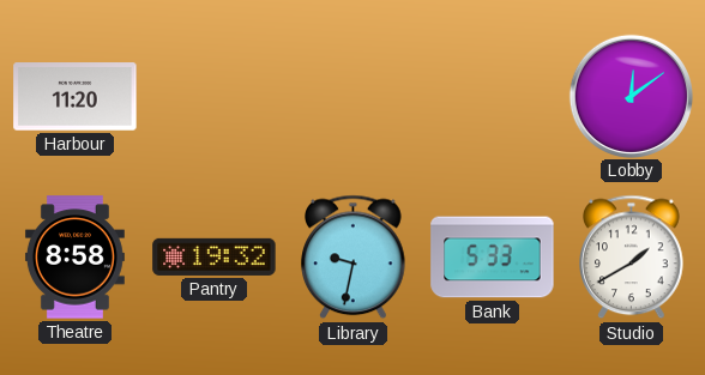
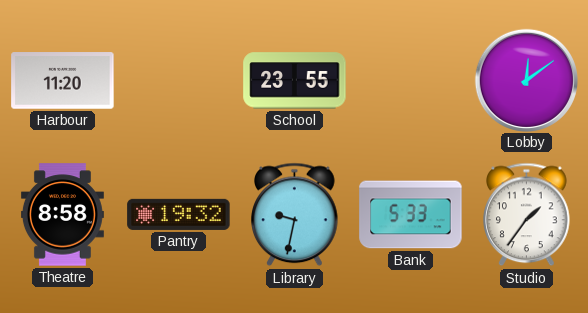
School: none -> 23:55 (295, 81)
Studio: 1:40 -> 1:36 (527, 215)
